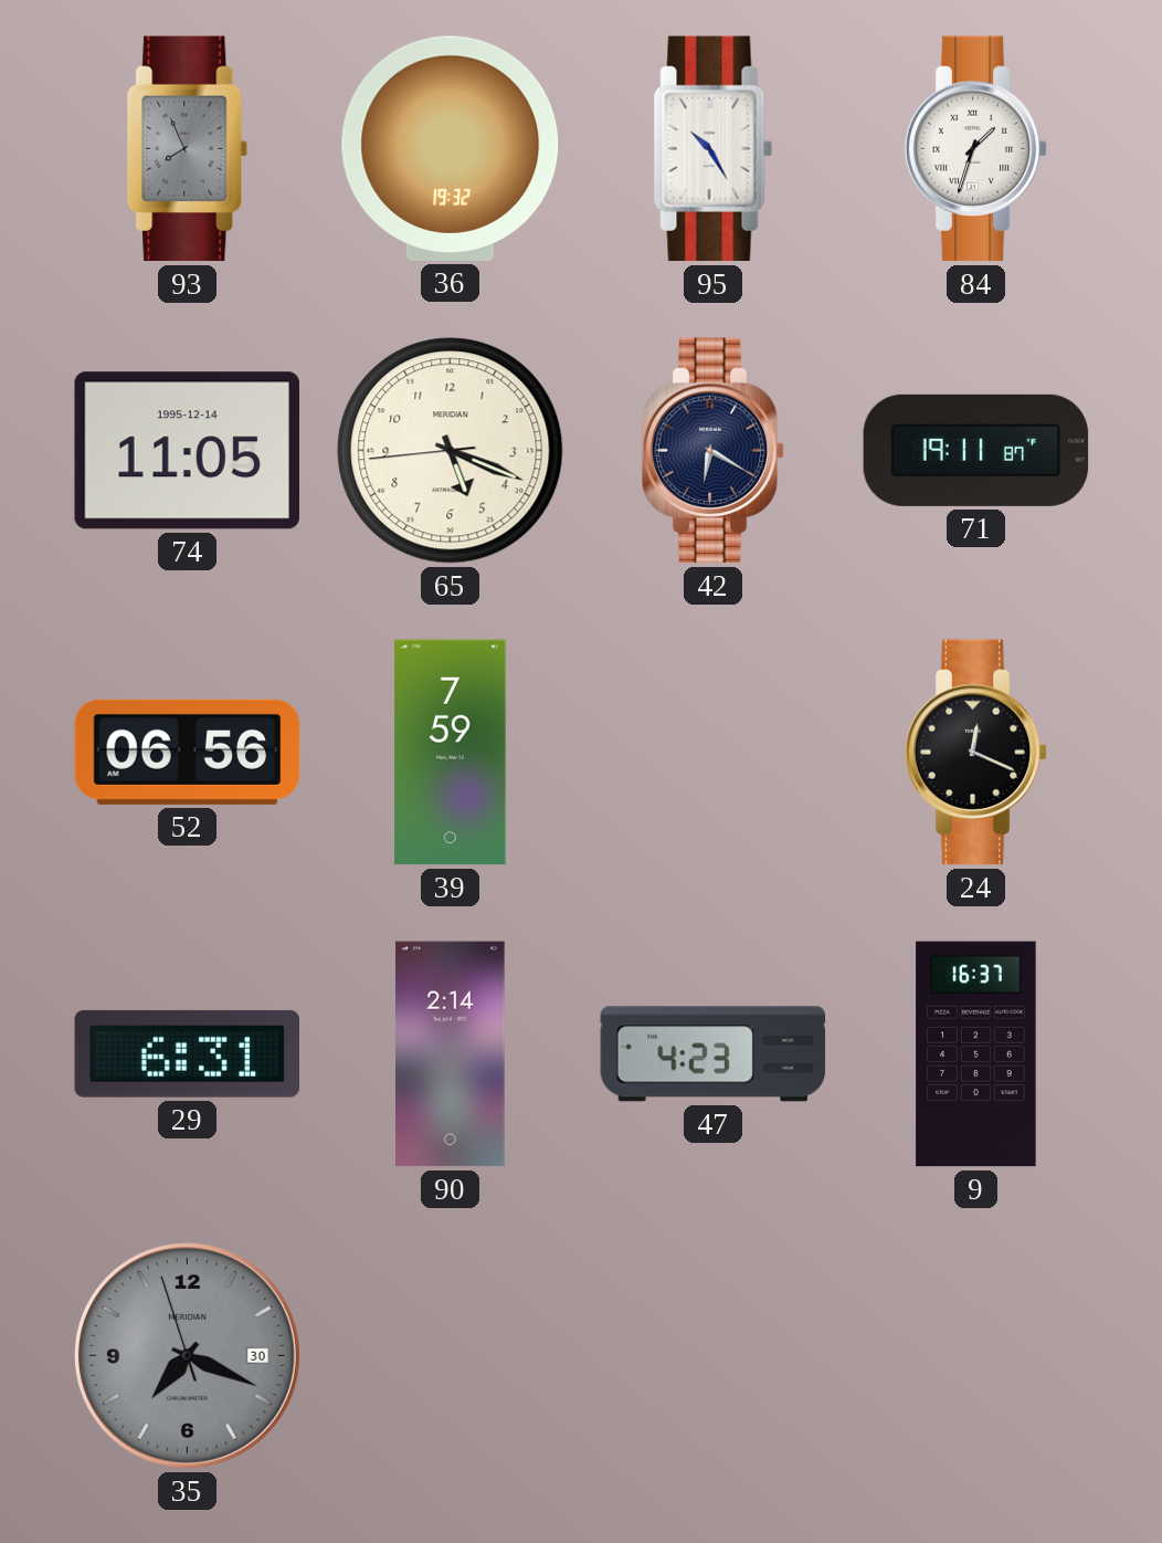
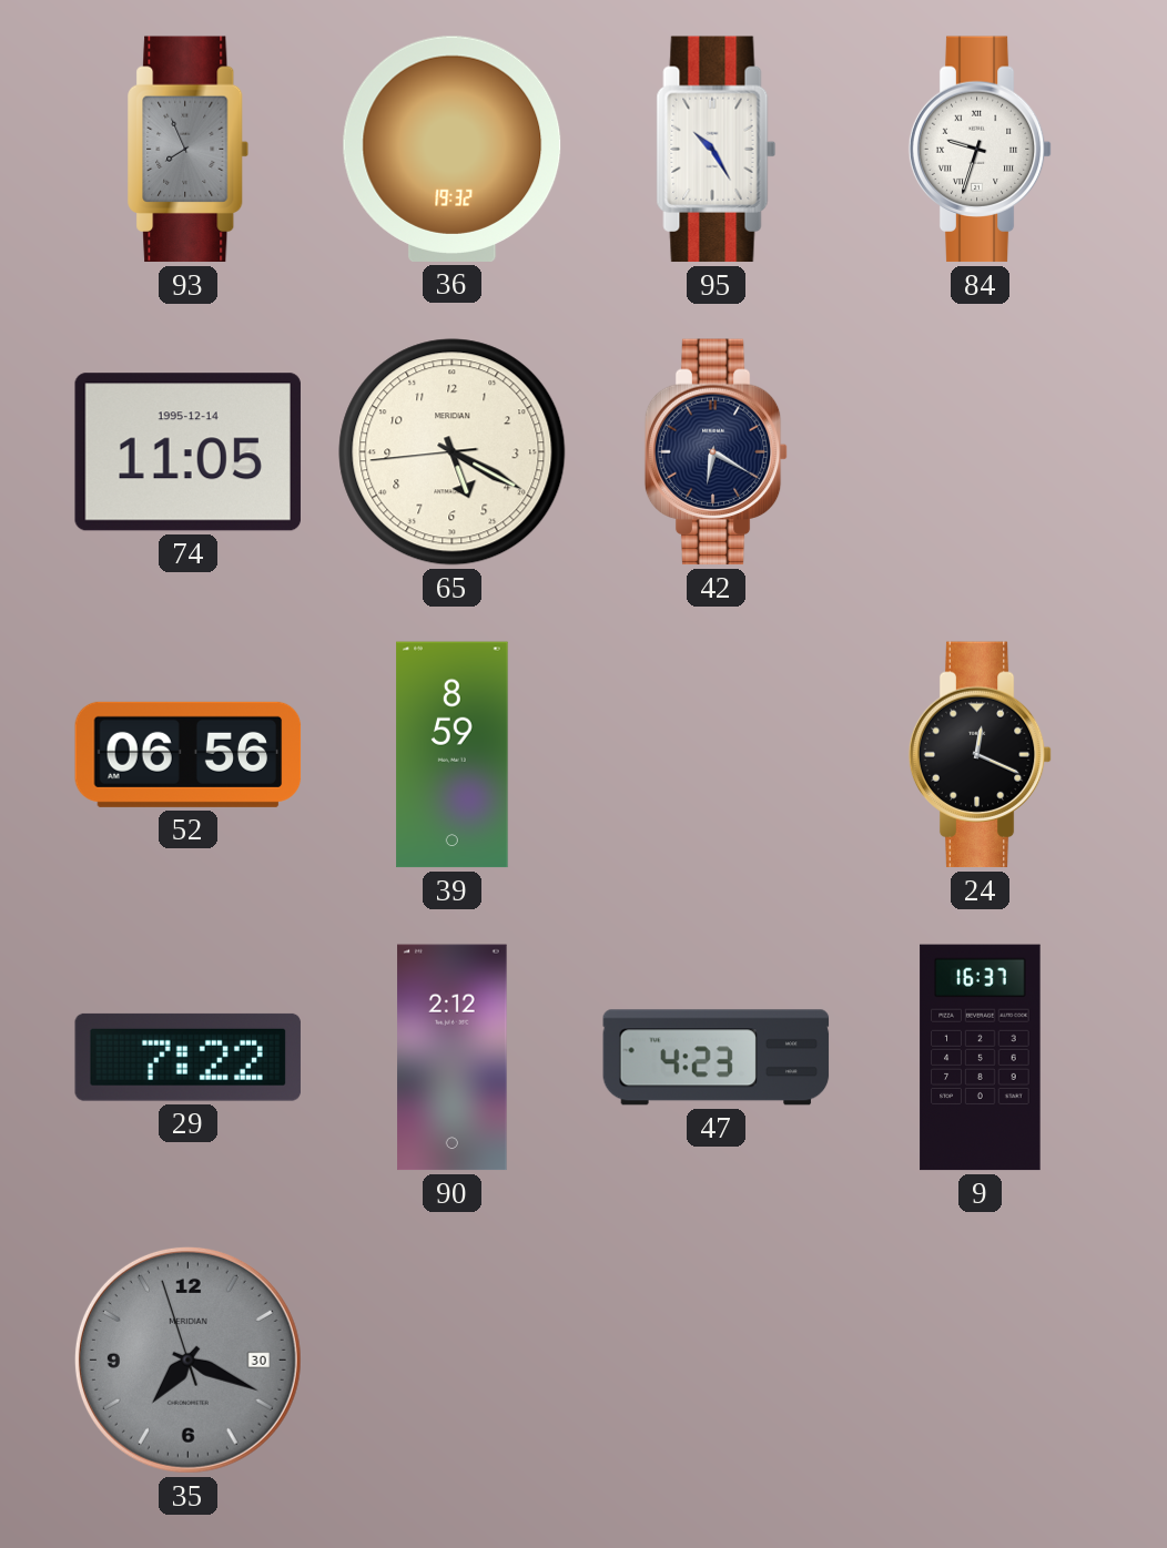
84: 1:33 -> 9:33 (981, 150)
65: 5:18 -> 5:19 (453, 452)
71: 19:11 -> none (976, 450)
39: 7:59 -> 8:59 (453, 755)
29: 6:31 -> 7:22 (187, 1057)
90: 2:14 -> 2:12 (453, 1058)
